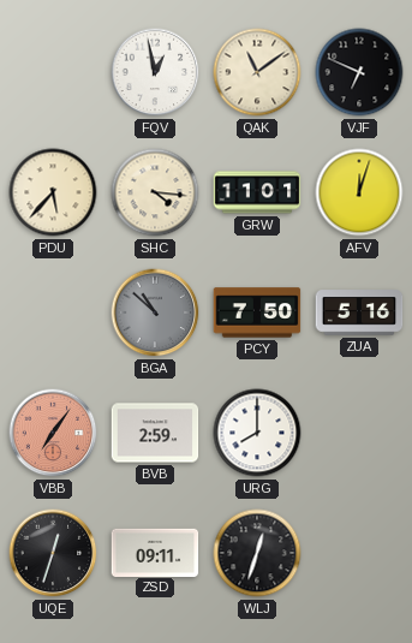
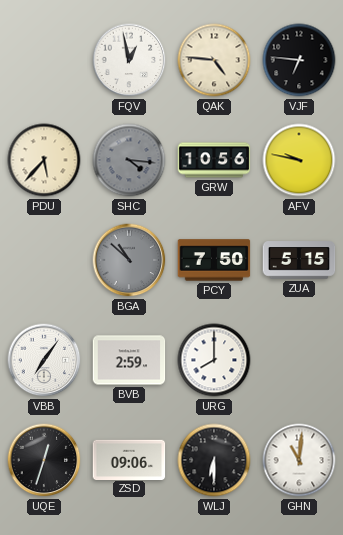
QAK: 11:09 -> 4:46 (214, 60)
VJF: 6:49 -> 6:46 (299, 60)
SHC dial: cream -> grey (129, 160)
GRW: 11:01 -> 10:56 (214, 160)
AFV: 12:03 -> 9:47 (299, 160)
ZUA: 5:16 -> 5:15 (299, 260)
VBB dial: salmon -> white (44, 360)
ZSD: 09:11 -> 09:06 (129, 459)
WLJ: 12:33 -> 6:30 (214, 460)
GHN: none -> 11:01 (299, 460)
